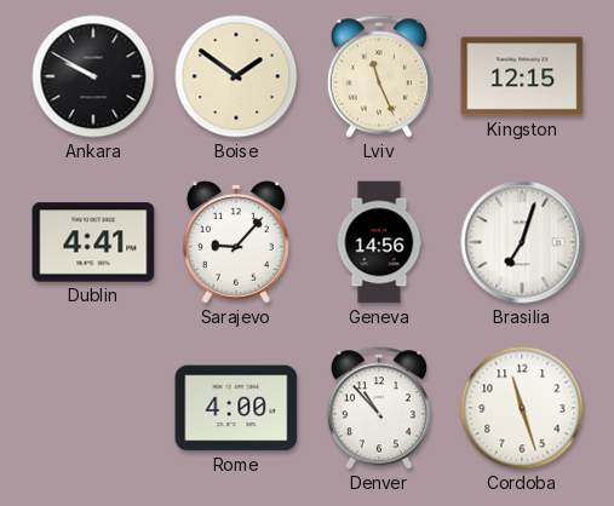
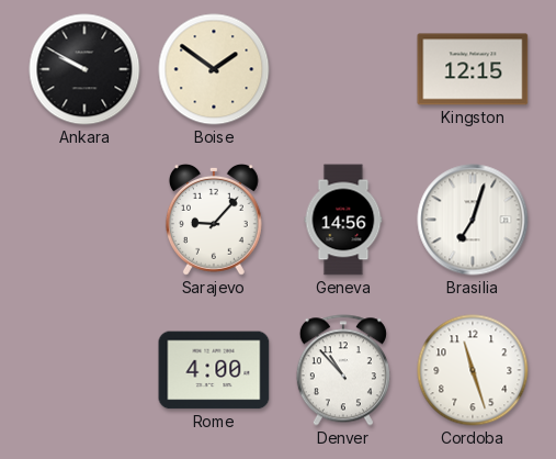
Lviv: 11:26 -> none (379, 76)
Dublin: 4:41 -> none (93, 242)
